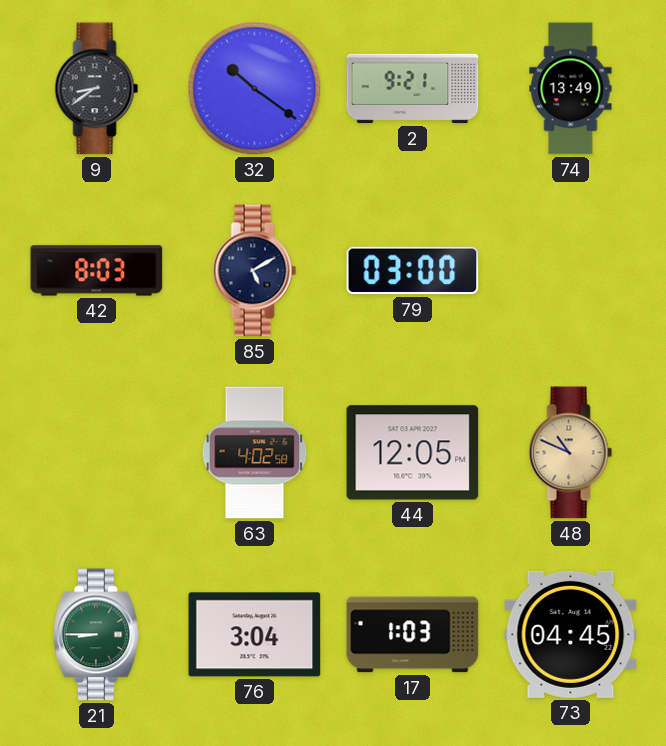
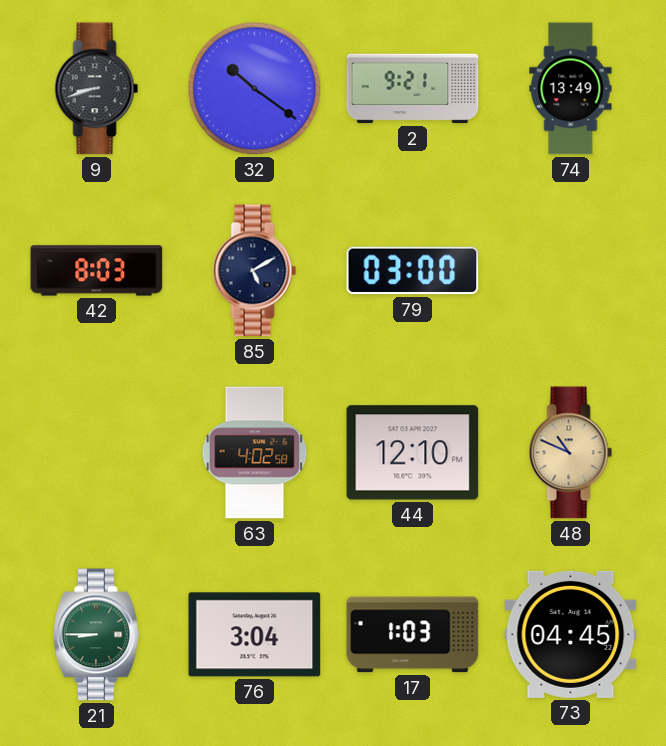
9: 8:39 -> 8:42 (97, 89)
44: 12:05 -> 12:10 (413, 453)
